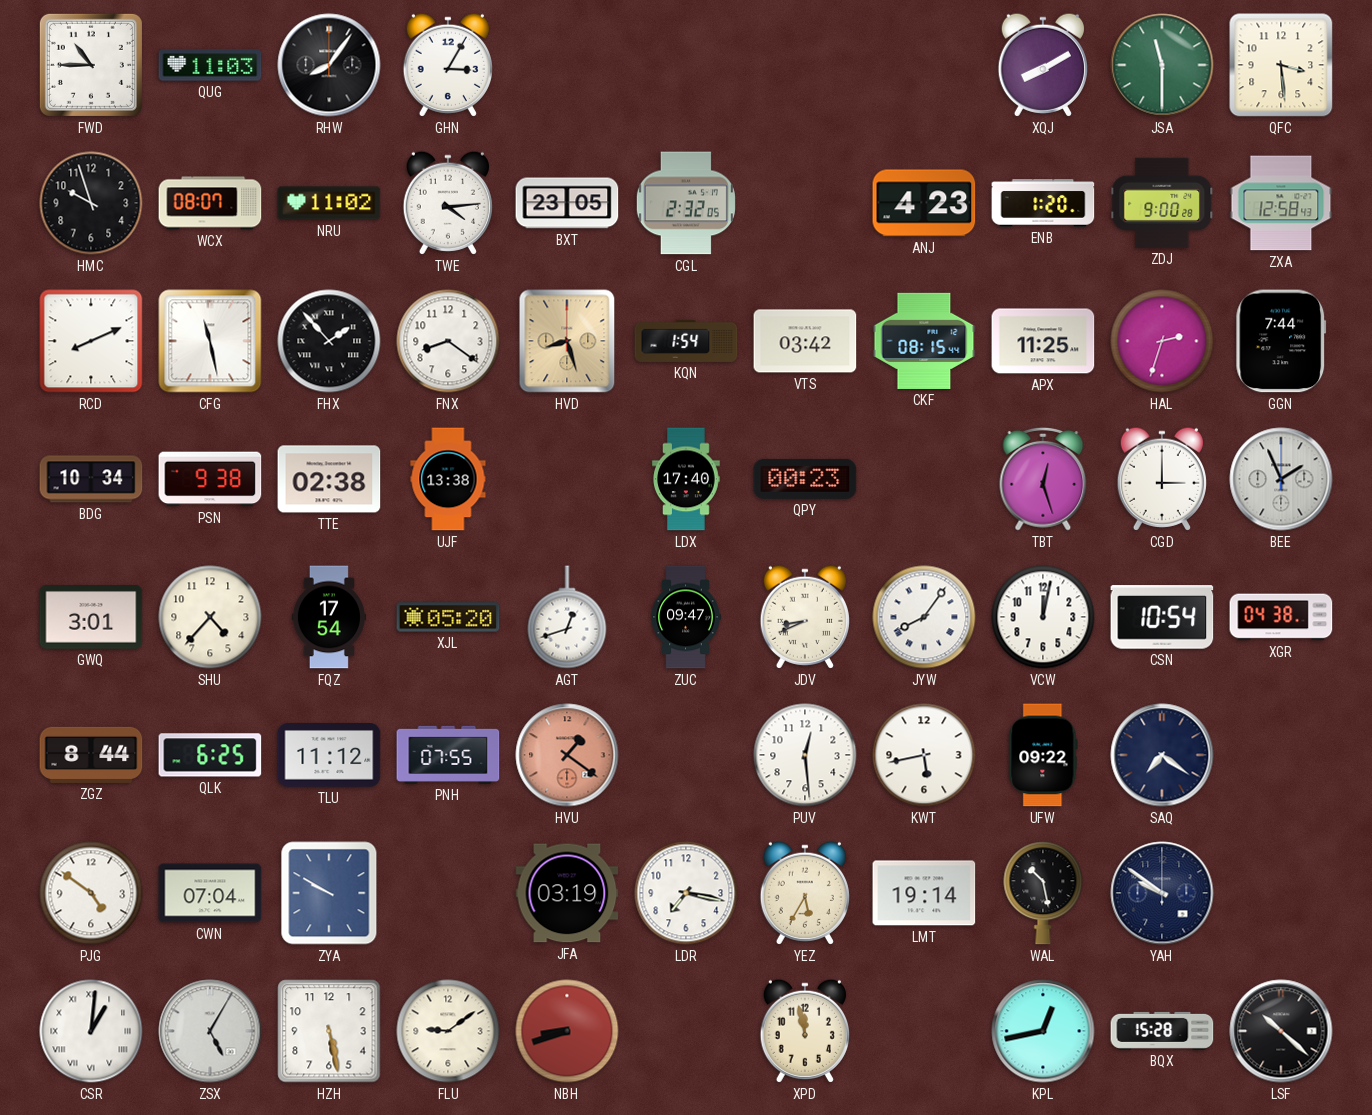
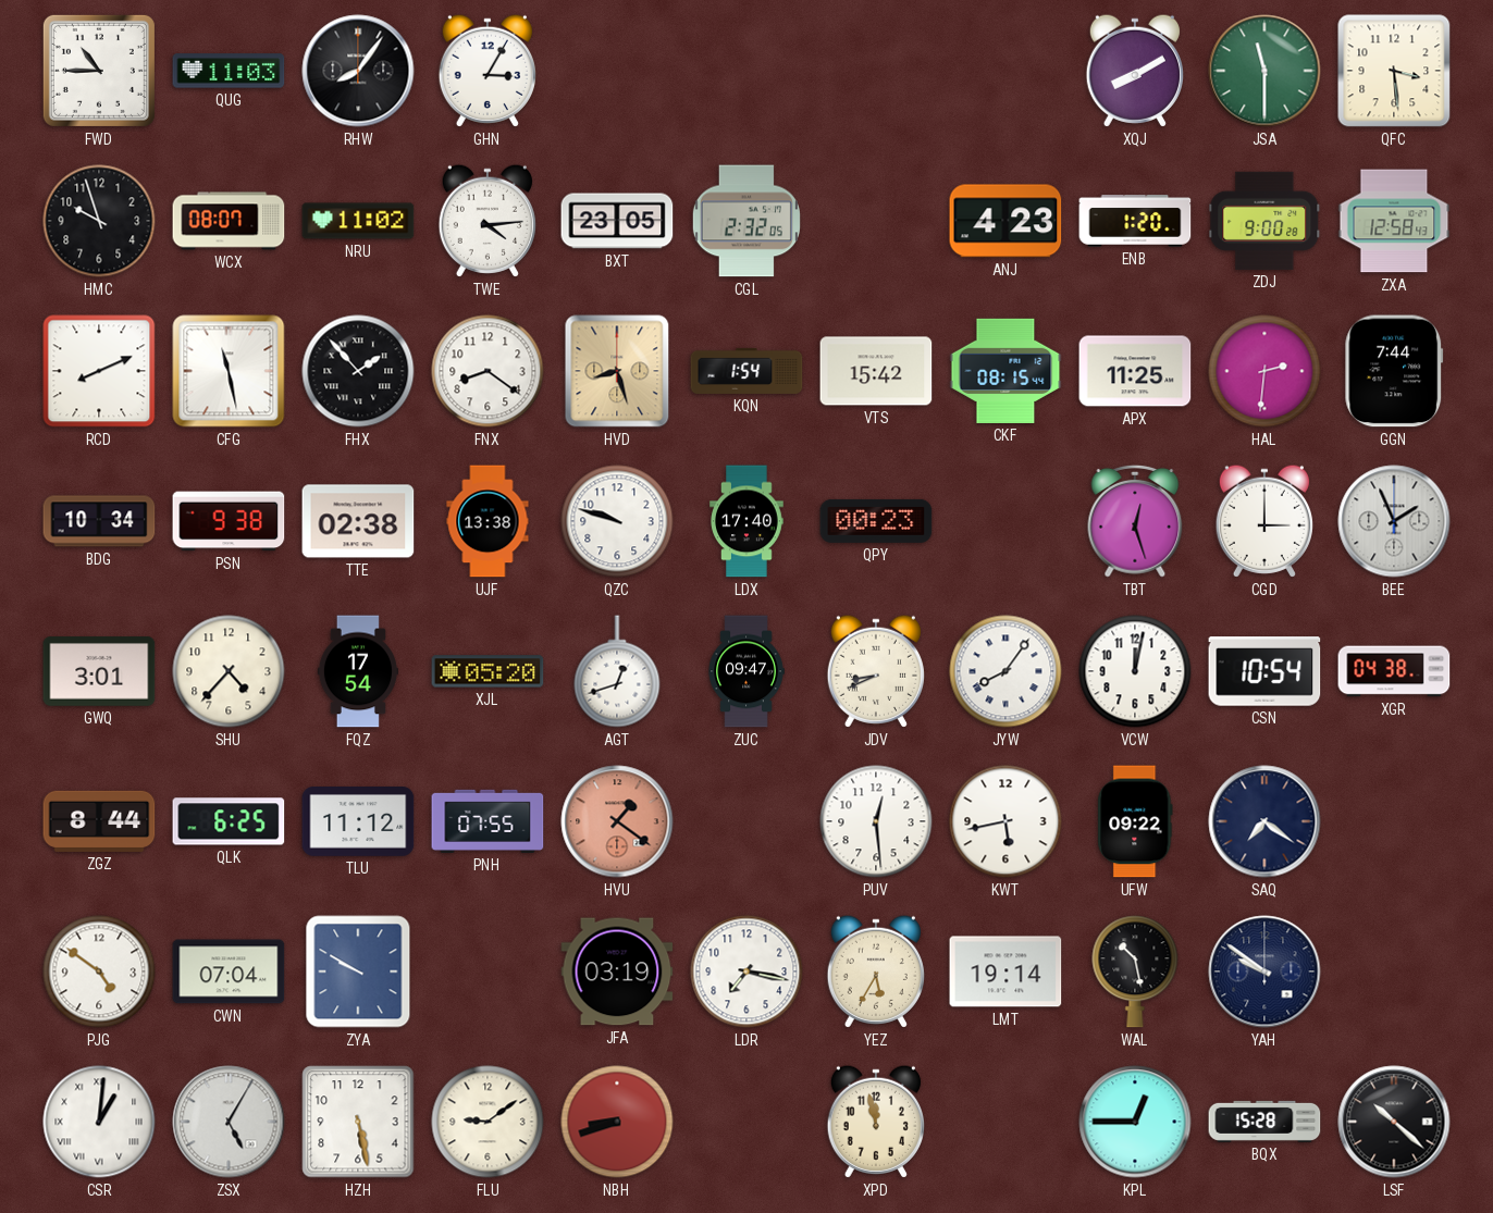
VTS: 03:42 -> 15:42 (876, 371)
HAL: 2:33 -> 2:31 (1264, 371)
QZC: none -> 9:48 (617, 521)
KPL: 12:43 -> 12:45 (1135, 1122)
